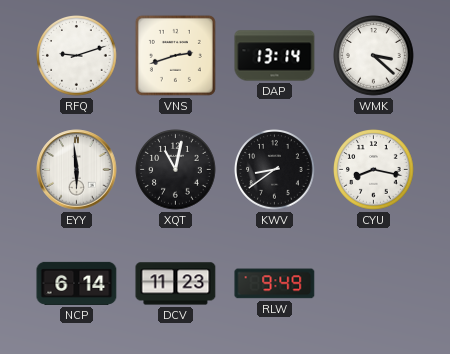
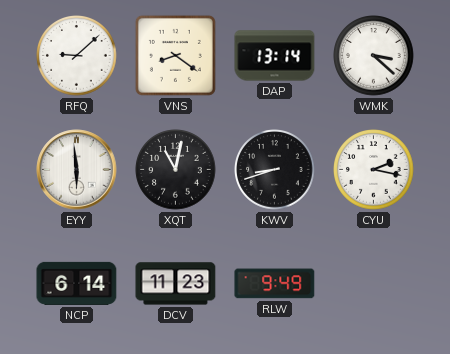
RFQ: 9:12 -> 9:08 (77, 56)
VNS: 2:42 -> 8:21 (175, 55)
KWV: 8:39 -> 8:42 (275, 170)
CYU: 8:17 -> 2:17 (374, 170)
